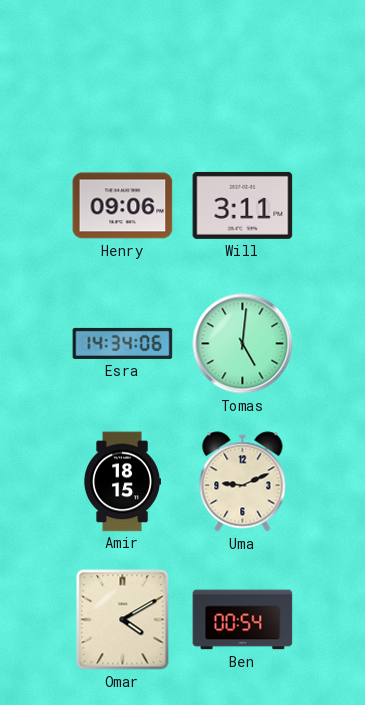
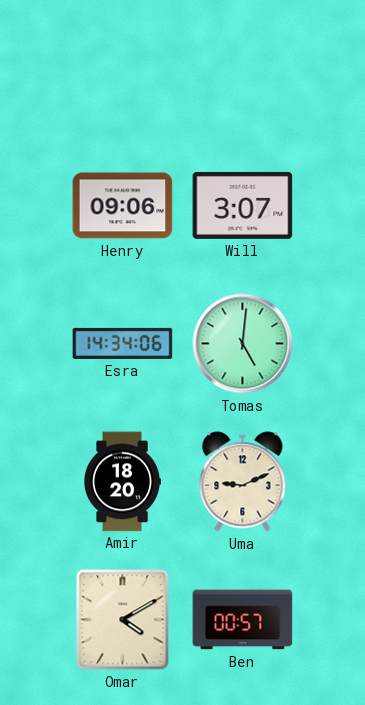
Will: 3:11 -> 3:07 (243, 205)
Amir: 18:15 -> 18:20 (122, 482)
Ben: 00:54 -> 00:57 (243, 620)
